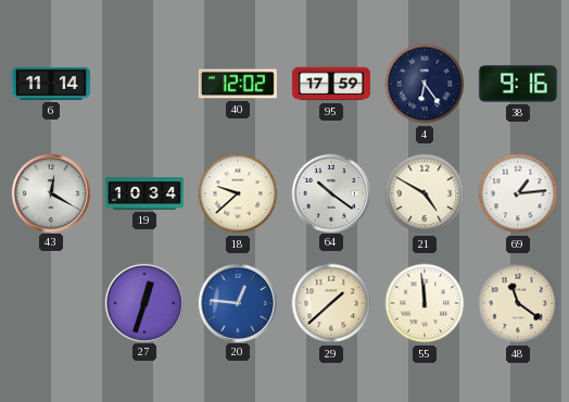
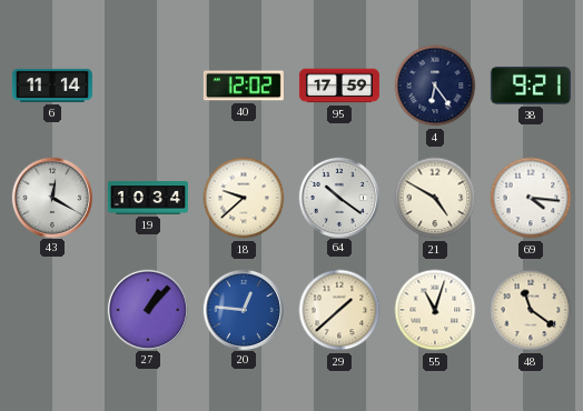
38: 9:16 -> 9:21 (531, 86)
69: 1:14 -> 4:16 (531, 198)
27: 12:33 -> 1:07 (147, 309)
55: 11:59 -> 11:03 (435, 310)
